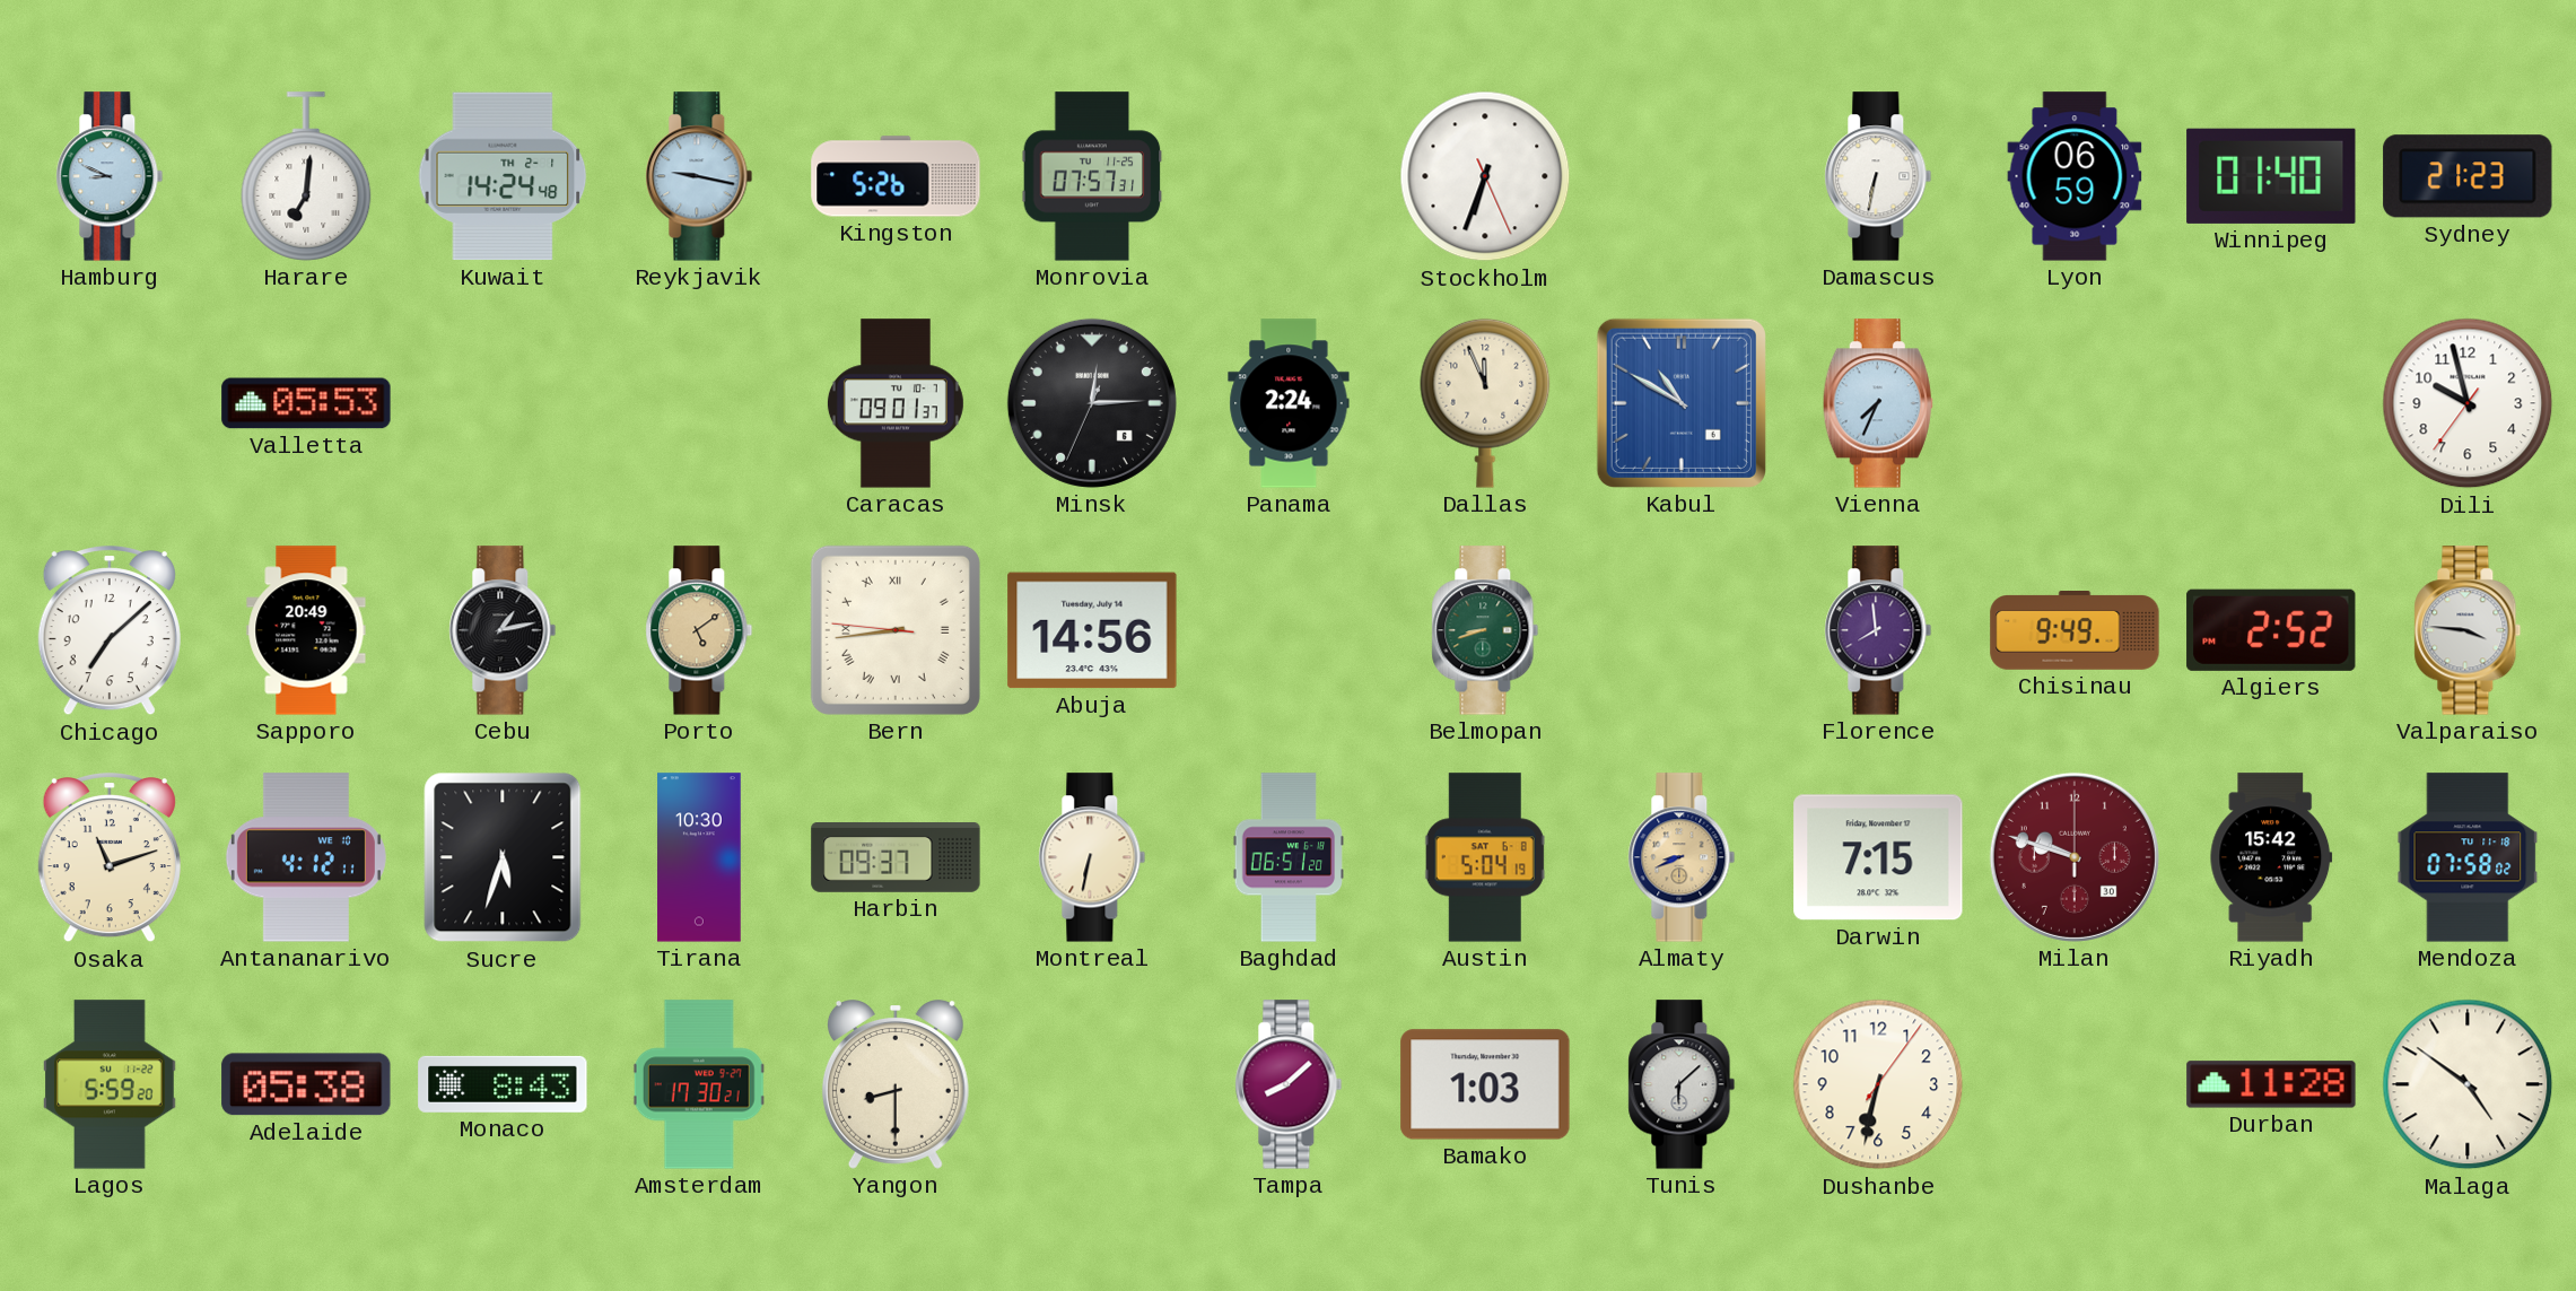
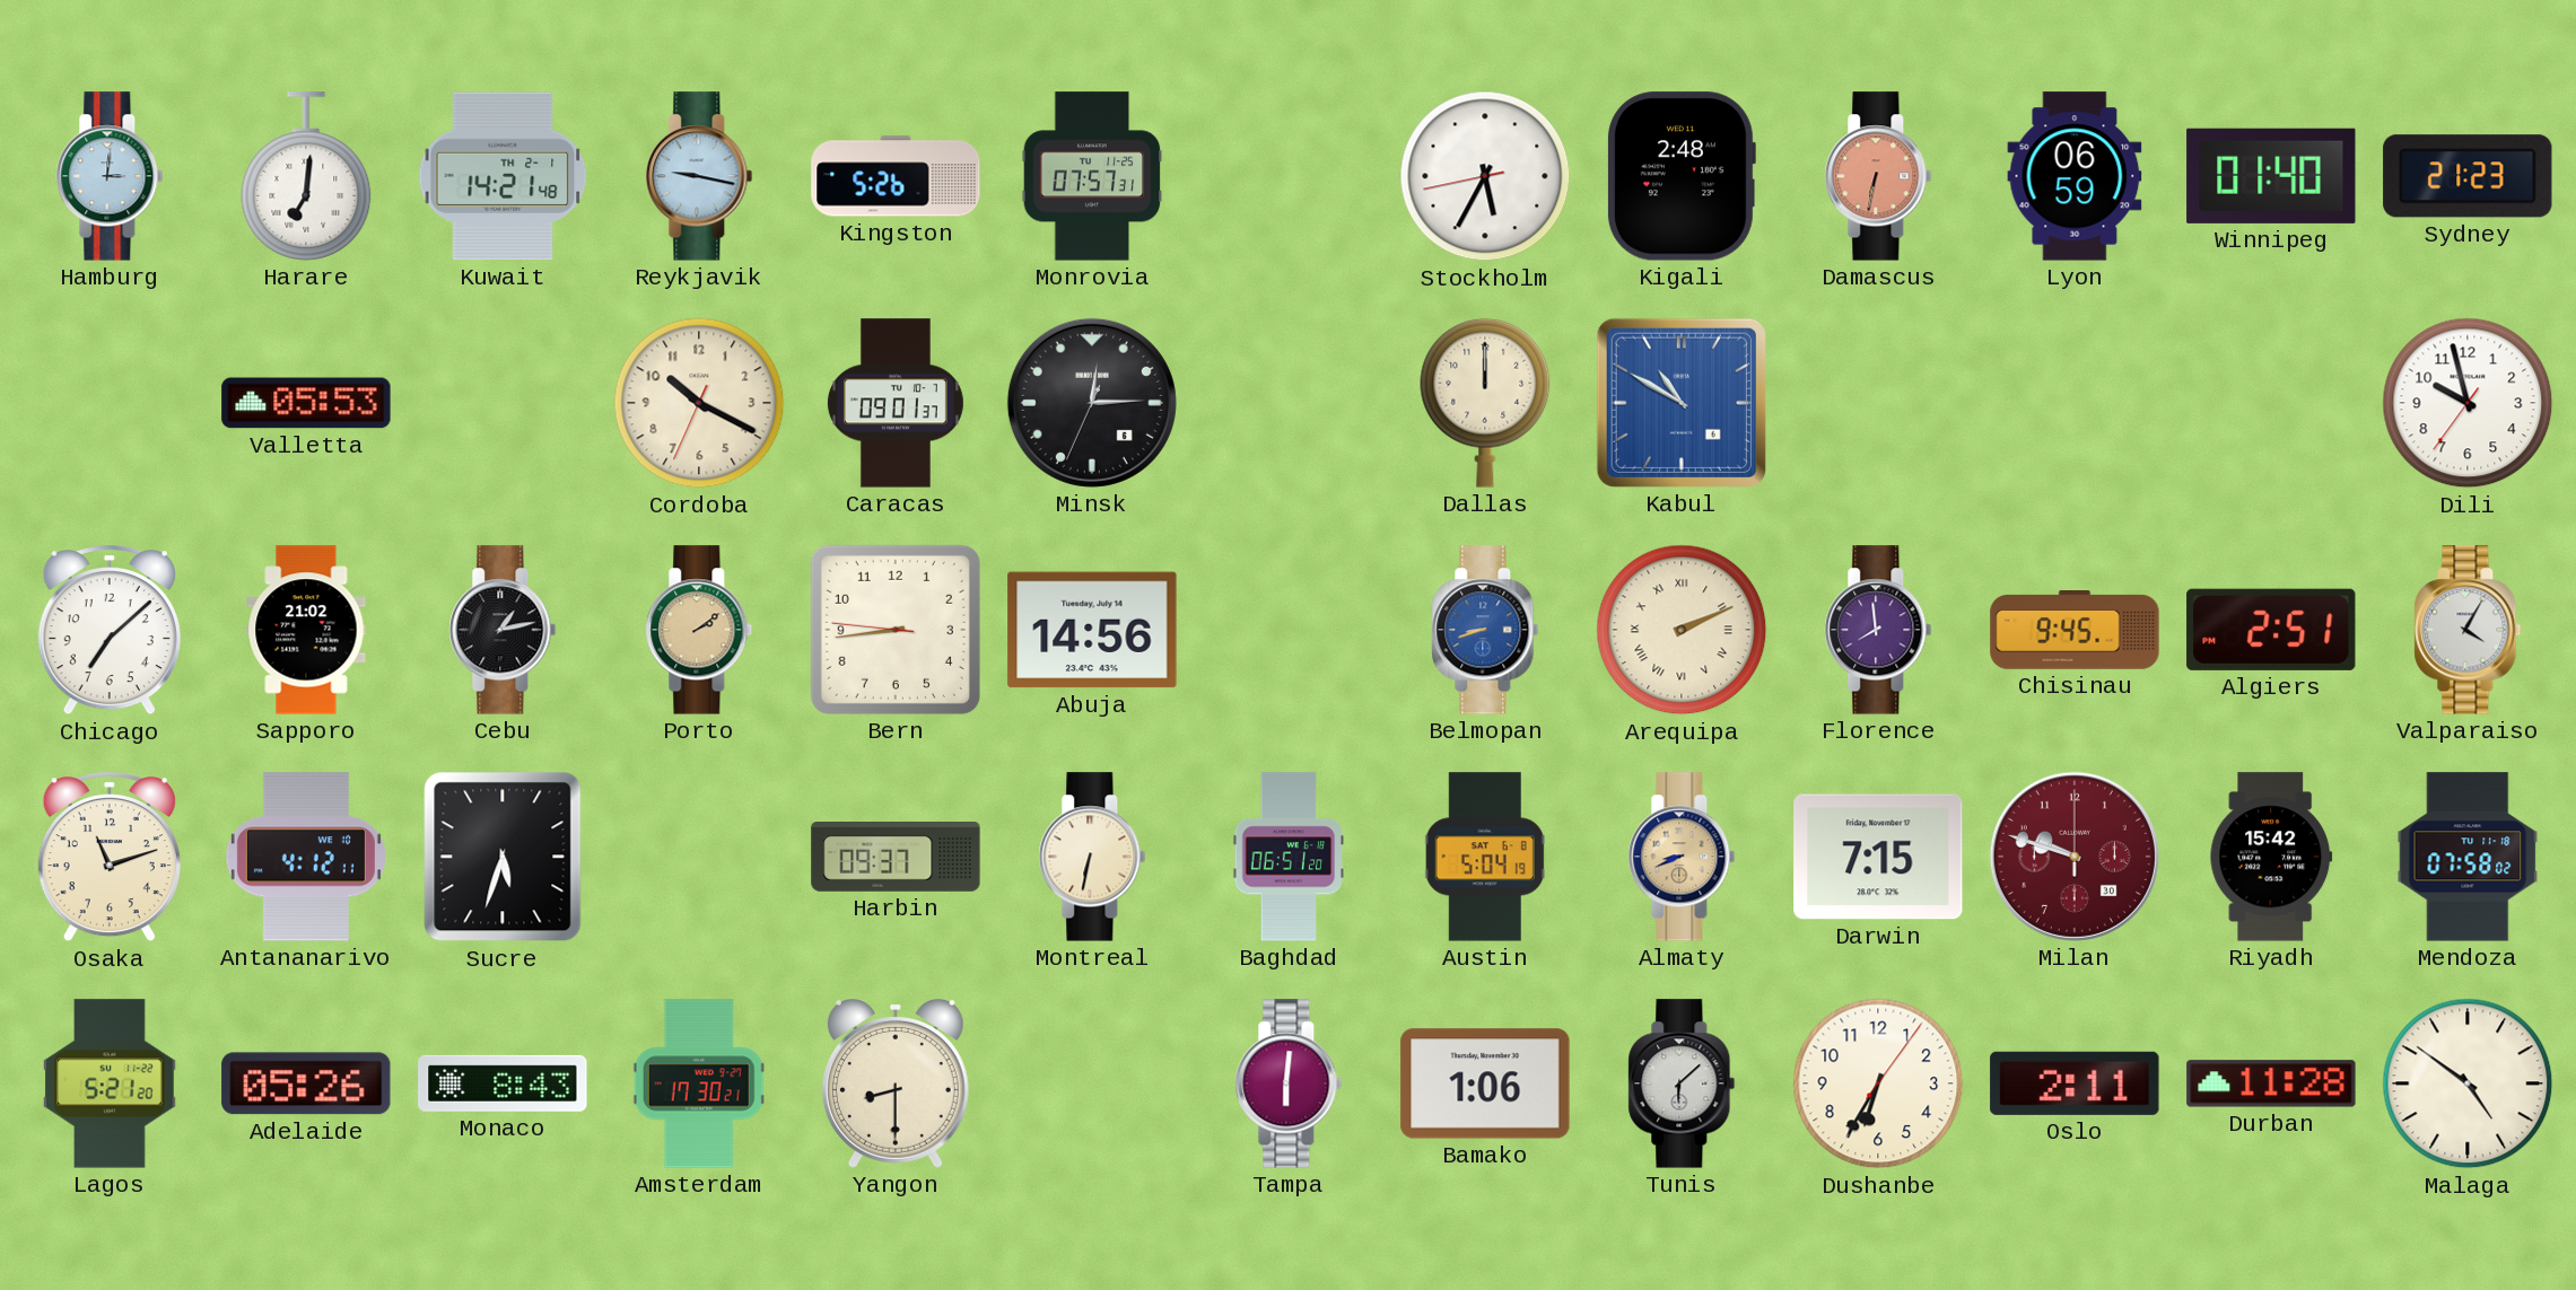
Hamburg: 8:49 -> 3:01 (110, 176)
Kuwait: 14:24 -> 14:21 (503, 176)
Stockholm: 6:33 -> 5:34 (1485, 176)
Kigali: none -> 2:48 (1680, 176)
Damascus dial: white -> salmon (1878, 176)
Cordoba: none -> 10:19 (699, 403)
Panama: 2:24 -> none (1289, 403)
Dallas: 11:56 -> 12:00 (1485, 403)
Vienna: 7:34 -> none (1878, 403)
Sapporo: 20:49 -> 21:02 (306, 630)
Porto: 5:09 -> 2:09 (699, 630)
Bern numerals: Roman -> Arabic (896, 630)
Belmopan dial: green -> blue (1485, 630)
Arequipa: none -> 2:11 (1682, 630)
Chisinau: 9:49 -> 9:45 (2075, 631)
Algiers: 2:52 -> 2:51 (2271, 630)
Valparaiso: 3:46 -> 4:05 (2468, 630)
Tirana: 10:30 -> none (699, 857)
Lagos: 5:59 -> 5:21 (110, 1083)
Adelaide: 05:38 -> 05:26 (306, 1083)
Tampa: 8:08 -> 6:01 (1289, 1083)
Bamako: 1:03 -> 1:06 (1485, 1083)
Dushanbe: 6:32 -> 6:35 (1878, 1083)
Oslo: none -> 2:11 (2075, 1083)
